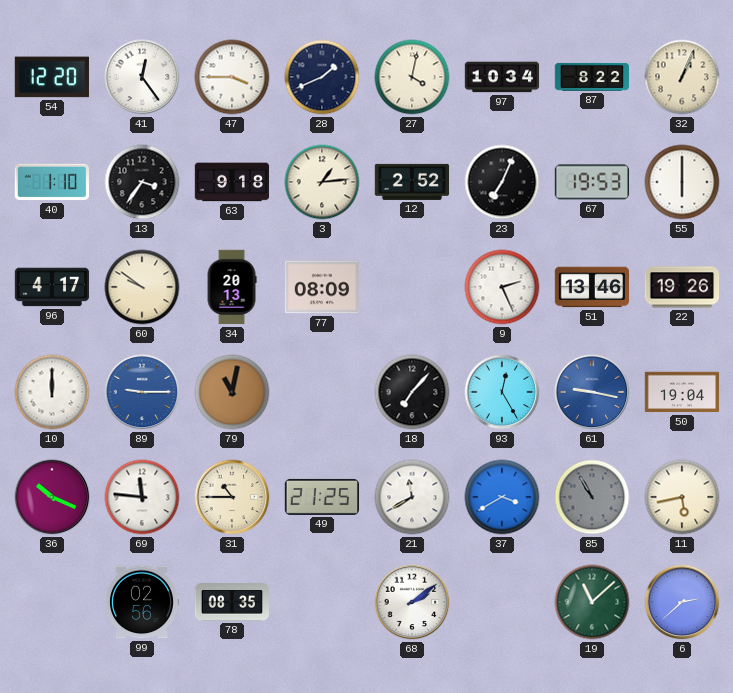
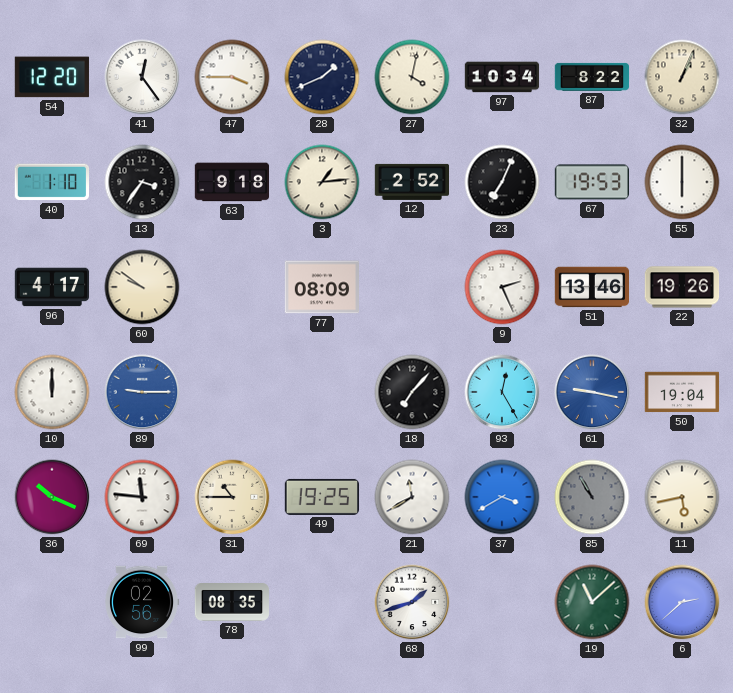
34: 20:13 -> none (232, 287)
79: 11:02 -> none (232, 392)
49: 21:25 -> 19:25 (322, 497)
68: 2:09 -> 1:42 (412, 602)
